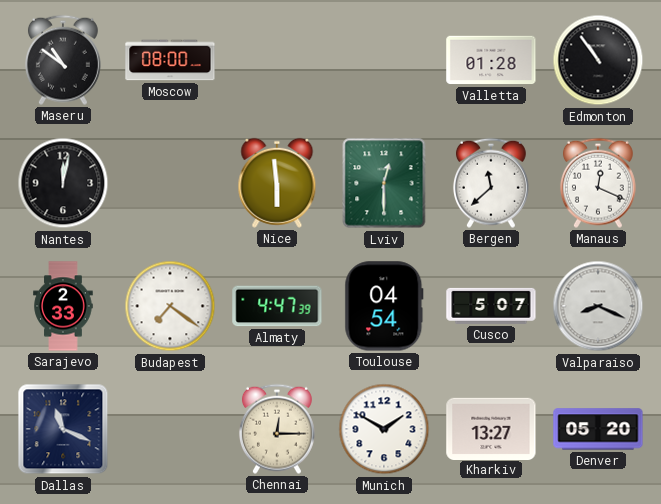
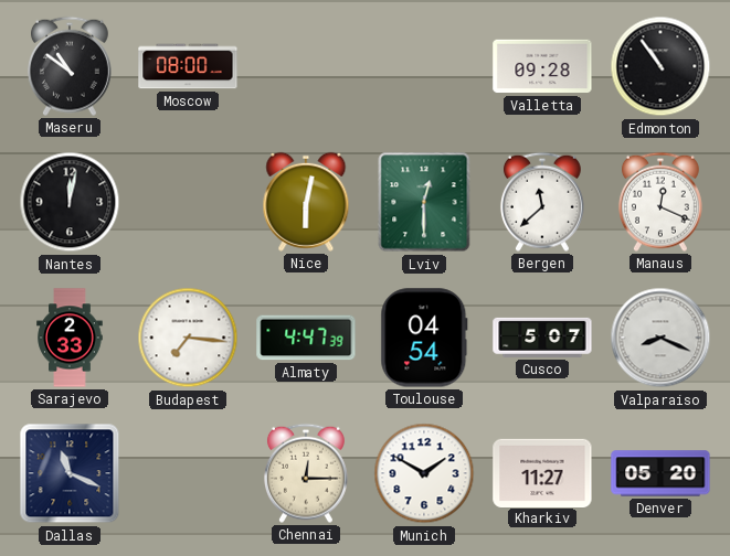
Valletta: 01:28 -> 09:28 (542, 66)
Nice: 5:59 -> 6:02 (306, 202)
Budapest: 7:21 -> 7:16 (188, 338)
Kharkiv: 13:27 -> 11:27 (542, 472)
